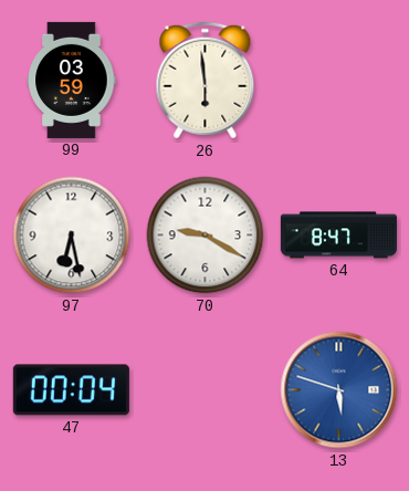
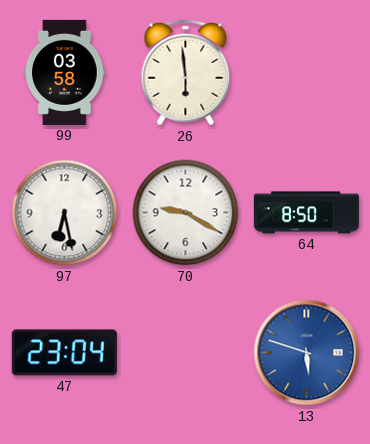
99: 03:59 -> 03:58 (65, 72)
64: 8:47 -> 8:50 (306, 213)
47: 00:04 -> 23:04 (64, 353)
